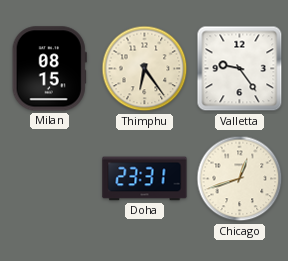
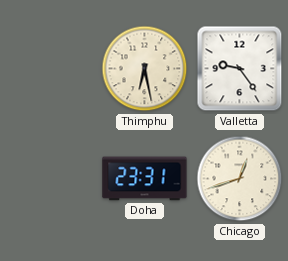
Milan: 08:15 -> none (49, 69)
Thimphu: 6:24 -> 6:28 (145, 69)
